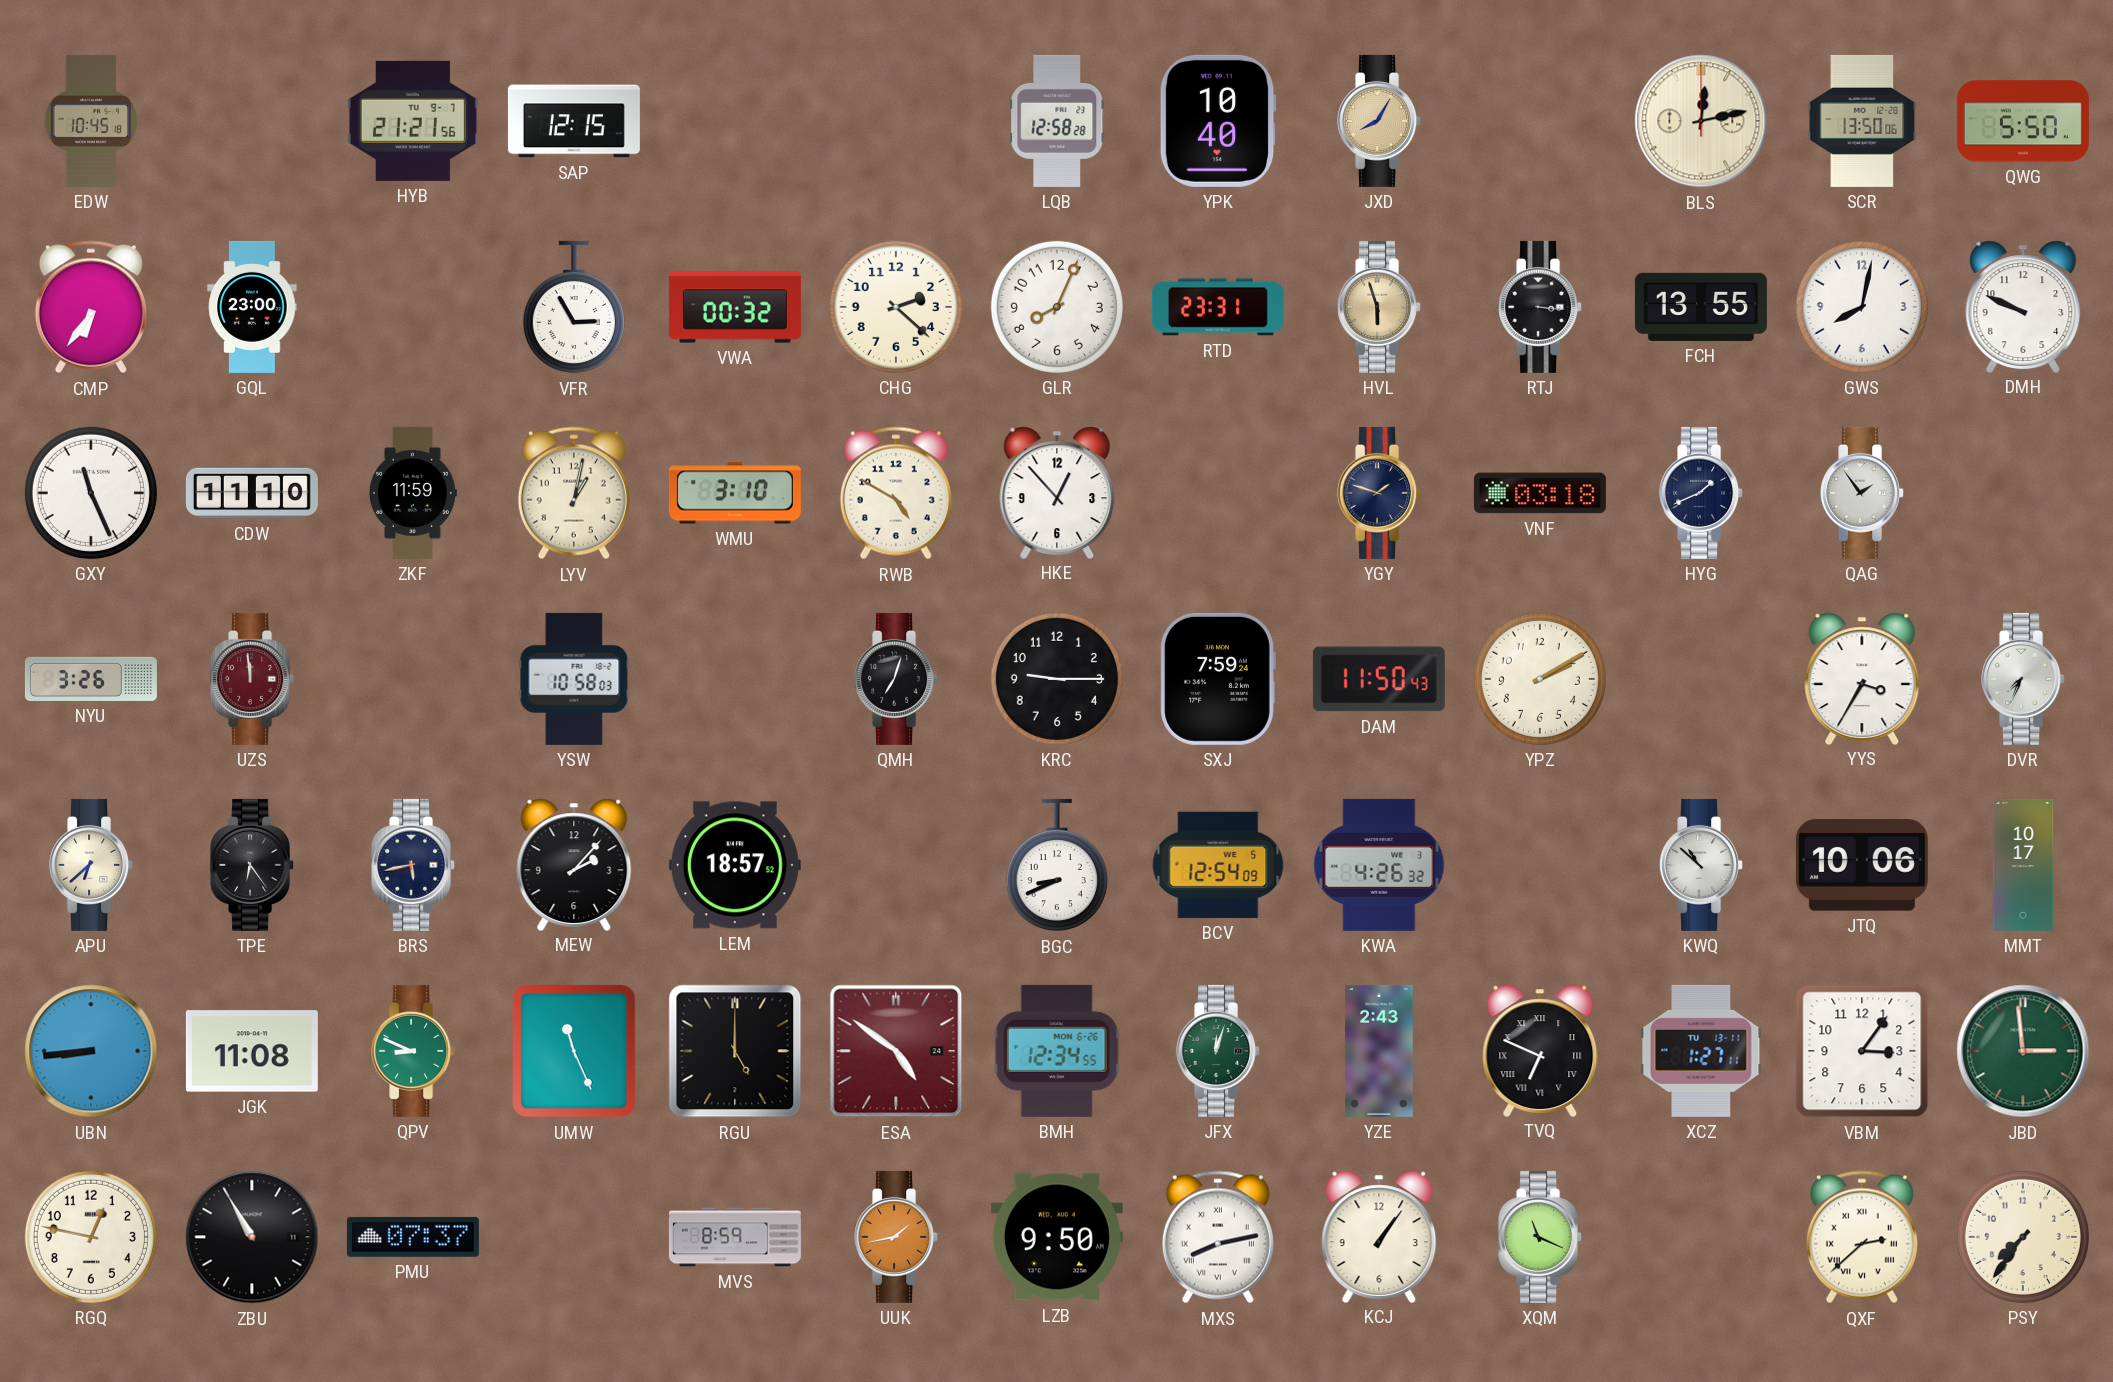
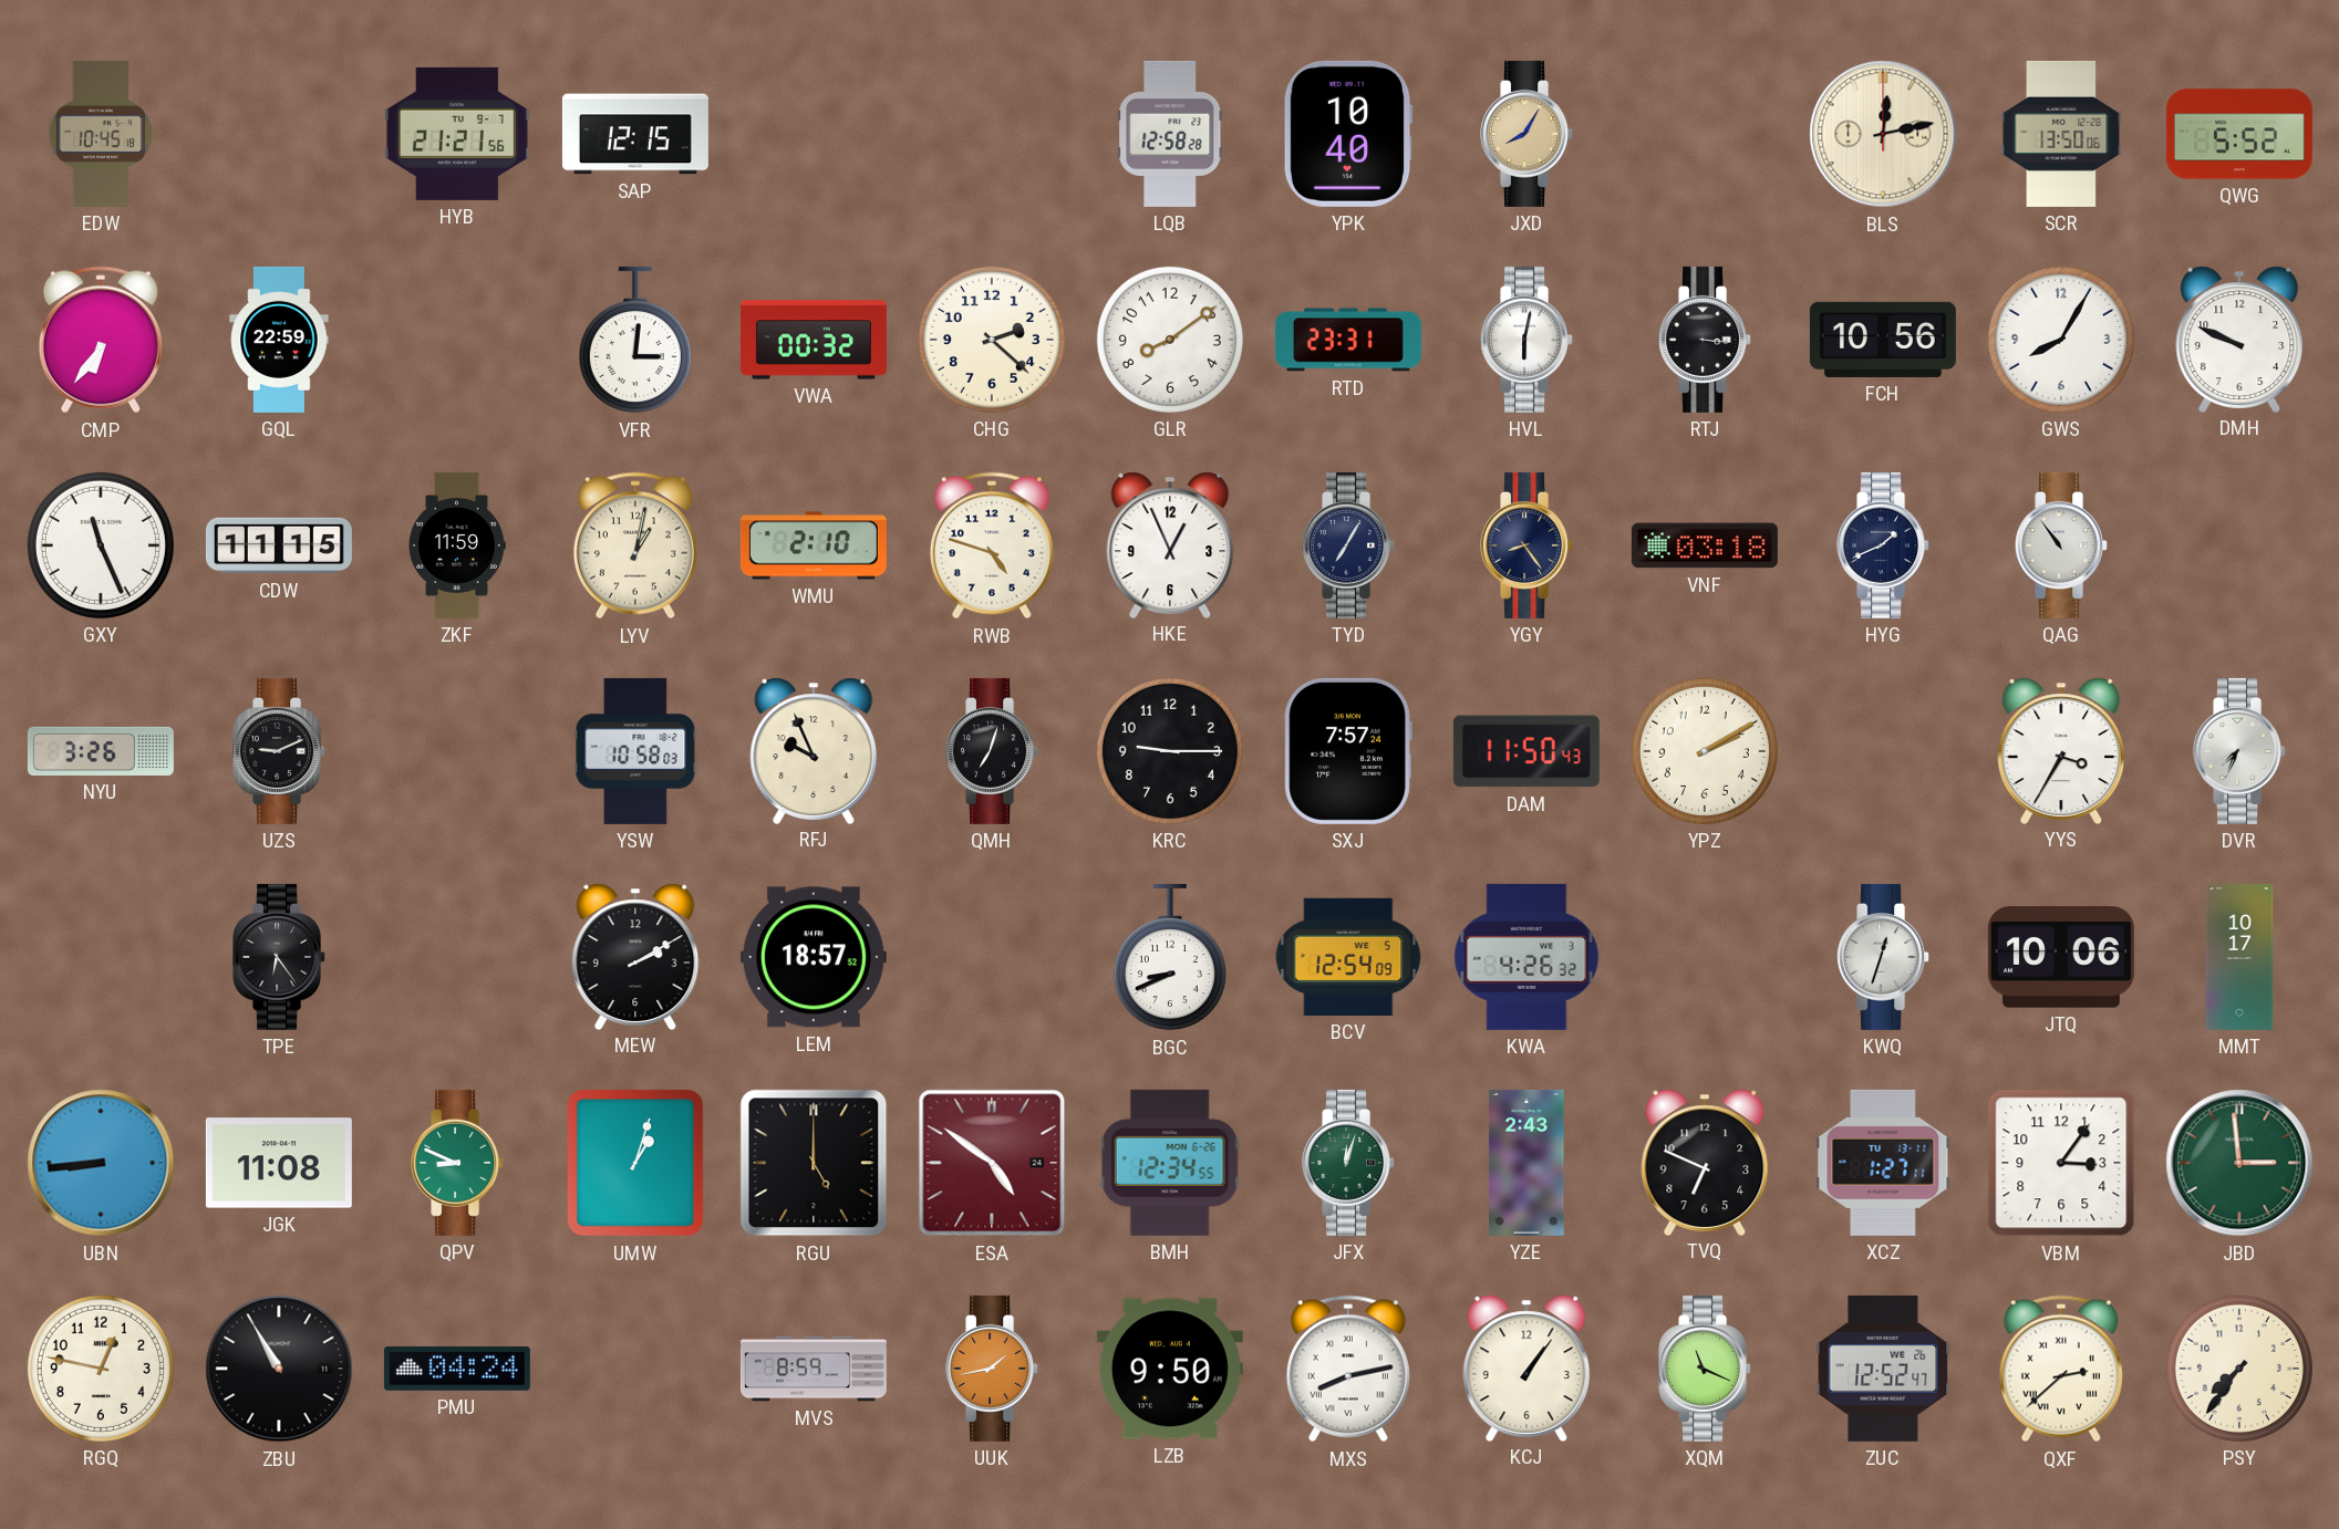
QWG: 5:50 -> 5:52 (2239, 134)
GQL: 23:00 -> 22:59 (279, 340)
VFR: 2:55 -> 3:01 (635, 340)
GLR: 8:04 -> 8:09 (1170, 340)
HVL: 5:57 -> 6:02 (1528, 340)
HVL dial: champagne -> white (1528, 340)
FCH: 13:55 -> 10:56 (1883, 340)
GWS: 8:02 -> 8:05 (2061, 340)
CDW: 11:10 -> 11:15 (279, 545)
WMU: 3:10 -> 2:10 (814, 545)
RWB: 4:50 -> 4:48 (992, 545)
HKE: 12:53 -> 12:56 (1170, 544)
TYD: none -> 7:05 (1349, 545)
YGY: 1:48 -> 8:24 (1528, 545)
QAG: 1:54 -> 10:54 (2062, 545)
UZS: 11:59 -> 9:11 (280, 751)
UZS dial: burgundy -> black (280, 751)
RFJ: none -> 9:56 (814, 750)
SXJ: 7:59 -> 7:57 (1348, 751)
APU: 6:38 -> none (92, 865)
BRS: 5:43 -> none (414, 865)
MEW: 2:07 -> 2:10 (635, 956)
KWQ: 10:52 -> 12:33 (1884, 957)
UMW: 11:26 -> 1:03 (637, 1164)
TVQ numerals: Roman -> Arabic (1705, 1162)
PMU: 07:37 -> 04:24 (457, 1369)
ZUC: none -> 12:52 (1883, 1369)
